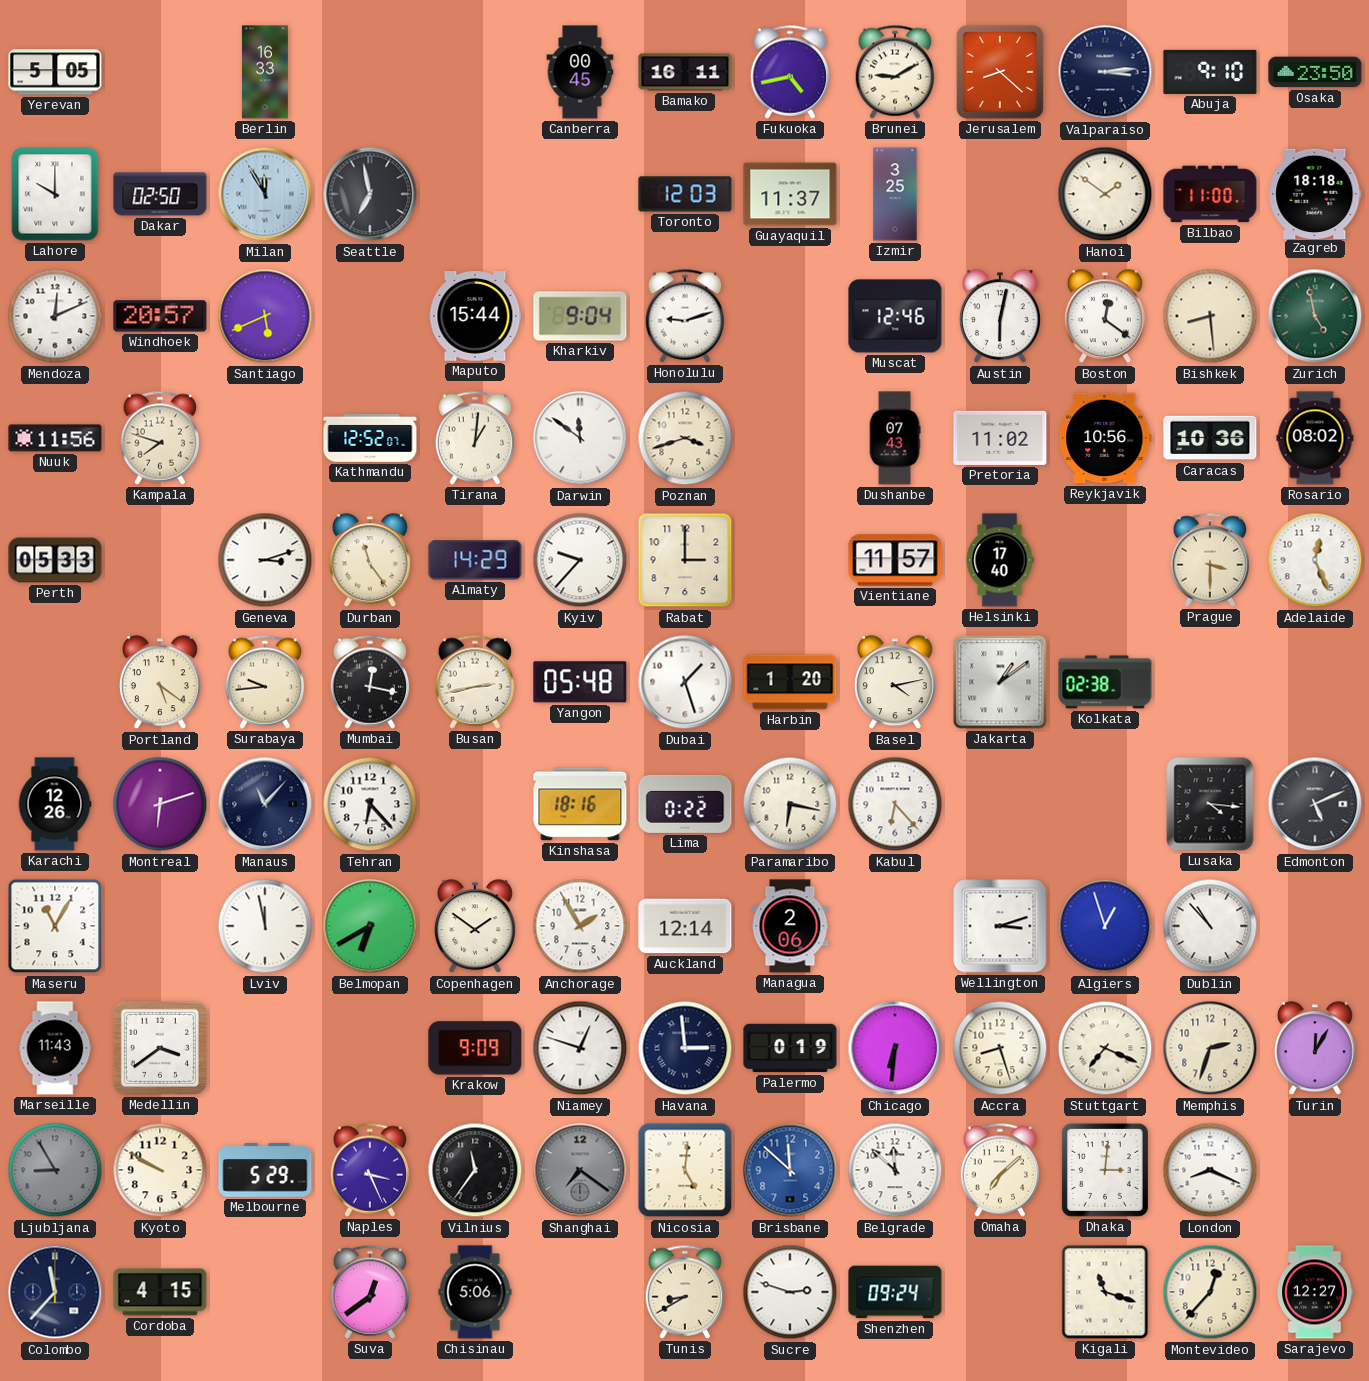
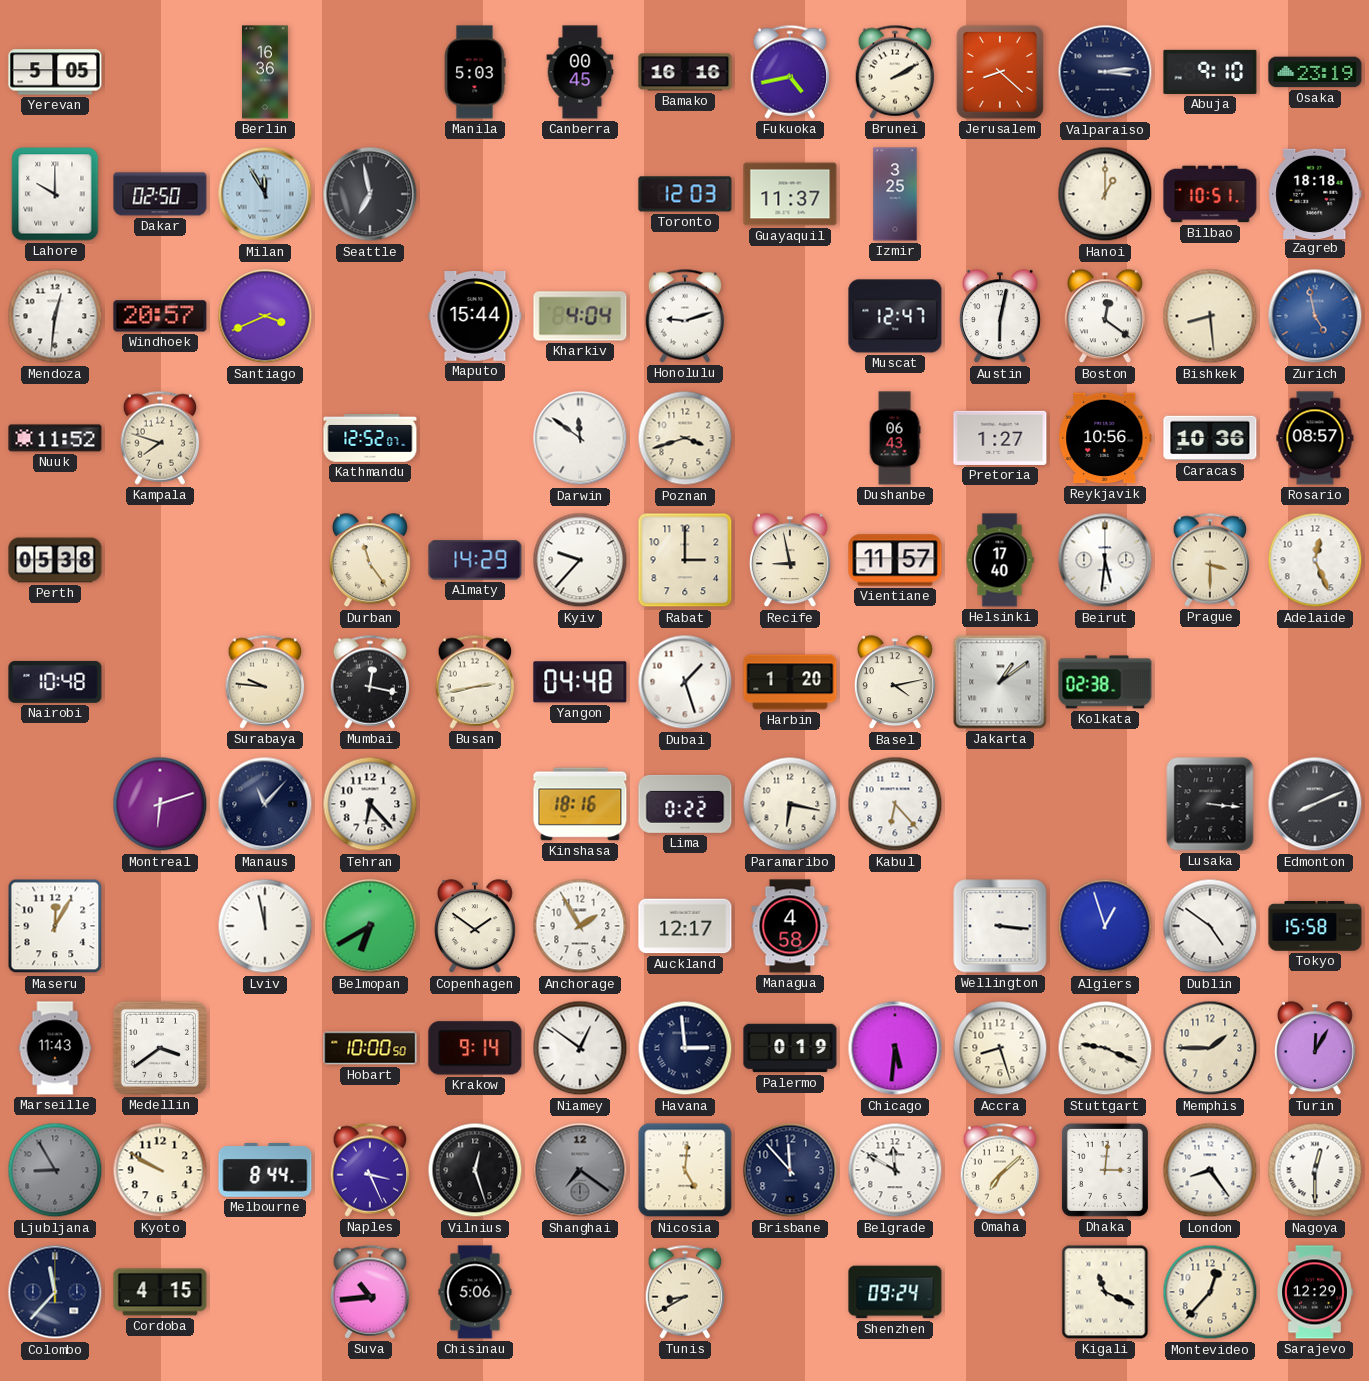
Berlin: 16:33 -> 16:36 (265, 72)
Manila: none -> 5:03 (475, 72)
Bamako: 16:11 -> 16:16 (685, 72)
Brunei: 9:10 -> 2:10 (895, 72)
Osaka: 23:50 -> 23:19 (1315, 72)
Hanoi: 1:51 -> 1:00 (1105, 194)
Bilbao: 11:00 -> 10:51 (1210, 194)
Mendoza: 12:11 -> 12:31 (55, 316)
Santiago: 5:41 -> 3:41 (265, 316)
Kharkiv: 9:04 -> 4:04 (580, 316)
Muscat: 12:46 -> 12:47 (895, 316)
Zurich dial: green -> blue (1315, 316)
Nuuk: 11:56 -> 11:52 (55, 438)
Tirana: 1:01 -> none (475, 438)
Dushanbe: 07:43 -> 06:43 (895, 438)
Pretoria: 11:02 -> 1:27 (1000, 438)
Rosario: 08:02 -> 08:57 (1315, 438)
Perth: 05:33 -> 05:38 (55, 560)
Geneva: 3:12 -> none (265, 560)
Recife: none -> 8:58 (790, 561)
Beirut: none -> 5:31 (1105, 560)
Nairobi: none -> 10:48 (55, 682)
Portland: 5:21 -> none (160, 683)
Surabaya: 9:44 -> 9:46 (265, 682)
Yangon: 05:48 -> 04:48 (580, 682)
Karachi: 12:26 -> none (55, 804)
Lusaka: 4:16 -> 3:16 (1210, 804)
Edmonton: 5:11 -> 8:11 (1315, 804)
Maseru: 11:05 -> 12:05 (55, 926)
Auckland: 12:14 -> 12:17 (685, 926)
Managua: 2:06 -> 4:58 (790, 926)
Wellington: 3:12 -> 3:16 (1000, 926)
Dublin: 10:53 -> 4:51 (1210, 926)
Tokyo: none -> 15:58 (1315, 926)
Hobart: none -> 10:00 (370, 1048)
Krakow: 9:09 -> 9:14 (475, 1048)
Niamey: 12:48 -> 12:51 (580, 1048)
Chicago: 6:31 -> 5:31 (895, 1048)
Stuttgart: 7:19 -> 9:19 (1105, 1048)
Memphis: 2:33 -> 1:45 (1210, 1048)
Melbourne: 5:29 -> 8:44 (265, 1170)
Vilnius: 11:36 -> 12:27 (475, 1170)
Brisbane: 11:52 -> 11:53 (790, 1170)
Brisbane dial: blue -> navy (790, 1170)
Belgrade: 11:52 -> 11:50 (895, 1170)
London: 8:19 -> 8:24 (1210, 1170)
Nagoya: none -> 12:30 (1315, 1170)
Suva: 12:39 -> 10:44 (370, 1292)
Sucre: 2:48 -> none (790, 1292)
Kigali: 11:18 -> 11:19 (1105, 1292)
Sarajevo: 12:27 -> 12:29 (1315, 1292)
